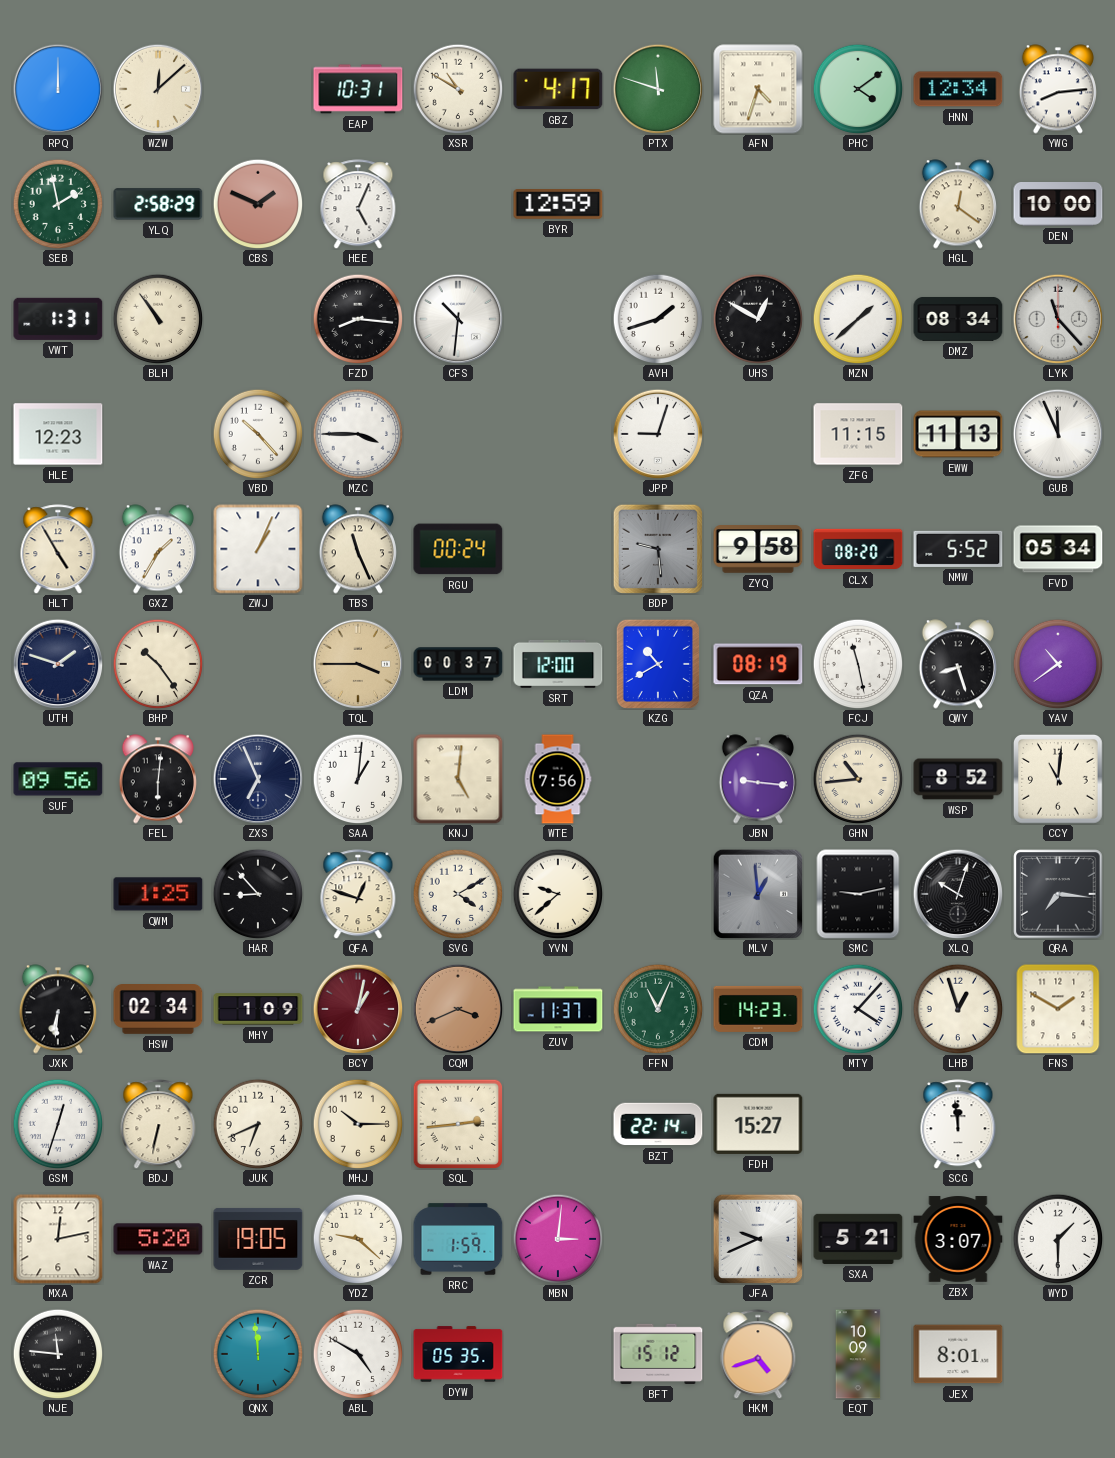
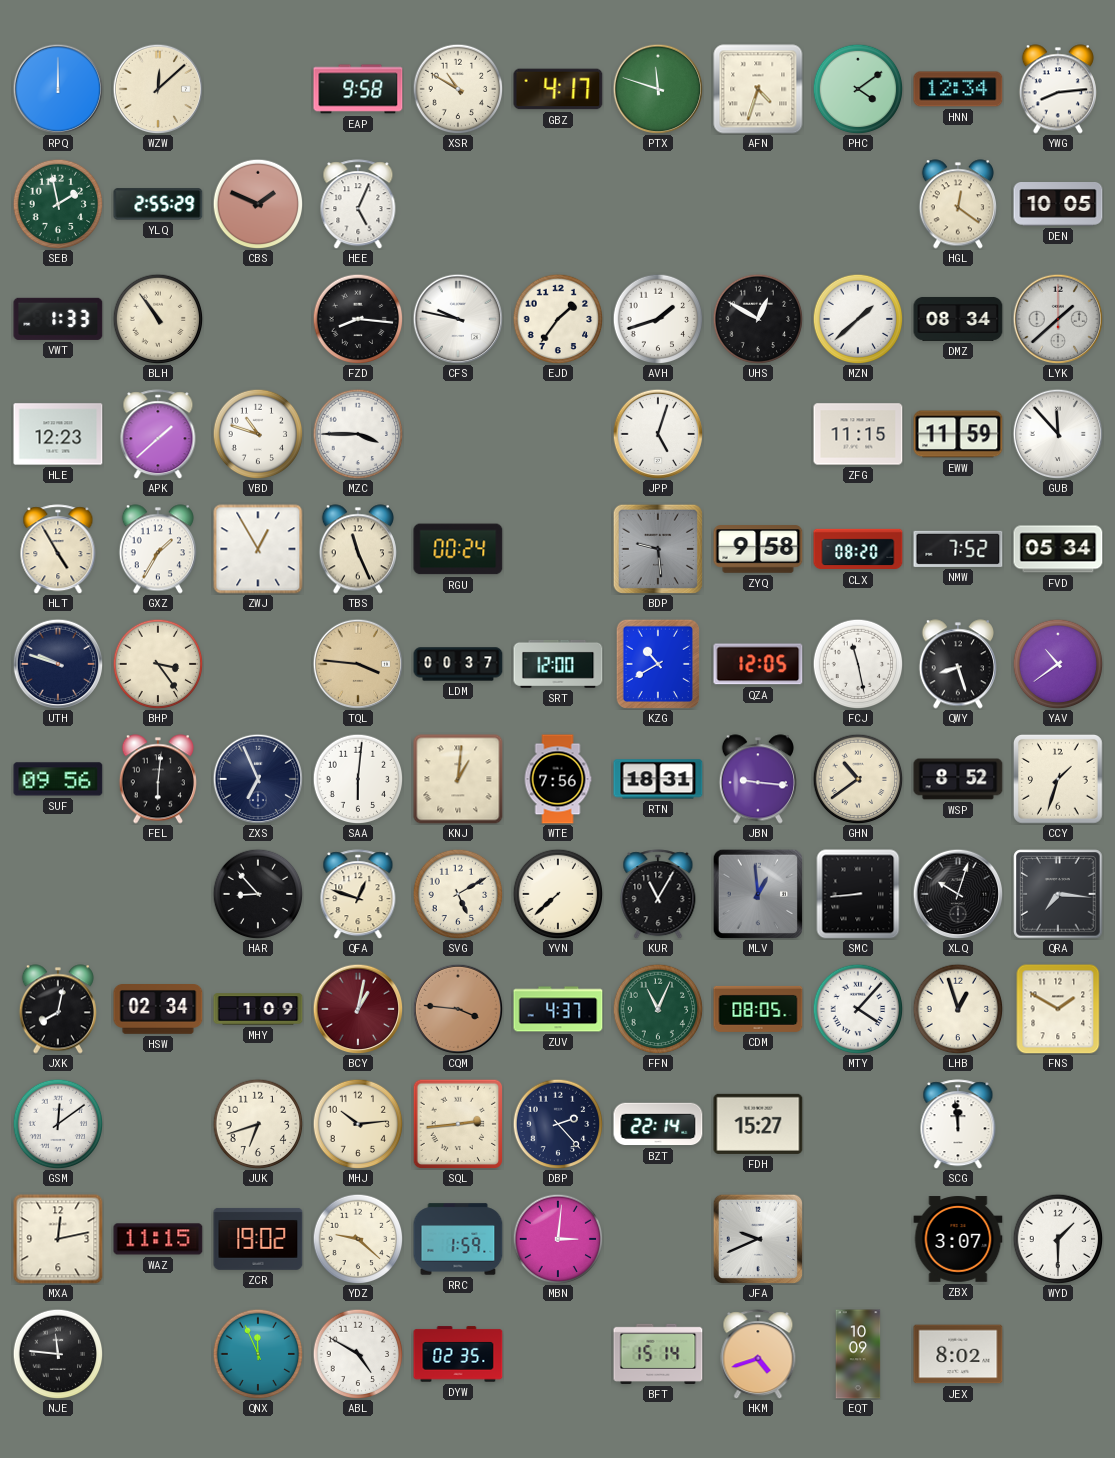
EAP: 10:31 -> 9:58 (358, 89)
YLQ: 2:58 -> 2:55 (158, 204)
BYR: 12:59 -> none (558, 205)
DEN: 10:00 -> 10:05 (1058, 205)
VWT: 1:31 -> 1:33 (58, 319)
CFS: 10:31 -> 9:47 (458, 319)
EJD: none -> 1:36 (558, 319)
LYK: 11:23 -> 1:38 (1058, 319)
APK: none -> 1:38 (158, 434)
VBD: 10:23 -> 10:48 (258, 434)
JPP: 9:03 -> 5:03 (658, 434)
EWW: 11:13 -> 11:59 (958, 434)
GUB: 11:56 -> 11:53 (1058, 434)
ZWJ: 1:04 -> 12:55 (258, 549)
NMW: 5:52 -> 7:52 (958, 549)
UTH: 1:48 -> 9:48 (58, 664)
BHP: 10:24 -> 3:24 (158, 664)
TQL: 3:45 -> 3:46 (358, 664)
QZA: 08:19 -> 12:05 (758, 664)
SAA: 1:01 -> 6:01 (358, 779)
KNJ: 5:01 -> 1:01 (458, 779)
RTN: none -> 18:31 (658, 779)
GHN: 10:44 -> 10:39 (858, 779)
CCY: 11:01 -> 1:33 (1058, 779)
QWM: 1:25 -> none (158, 894)
SVG: 4:10 -> 5:10 (458, 894)
YVN: 9:38 -> 7:38 (558, 894)
KUR: none -> 11:05 (658, 894)
SMC: 9:13 -> 8:44 (858, 894)
JXK: 6:31 -> 8:02 (58, 1009)
CQM: 3:41 -> 3:46 (458, 1009)
ZUV: 11:37 -> 4:37 (558, 1009)
CDM: 14:23 -> 08:05 (758, 1009)
GSM: 12:33 -> 12:09 (58, 1124)
BDJ: 6:32 -> none (158, 1124)
JUK: 6:41 -> 6:42 (258, 1124)
MHJ: 10:15 -> 10:14 (358, 1124)
DBP: none -> 2:23 (558, 1124)
WAZ: 5:20 -> 11:15 (158, 1239)
ZCR: 19:05 -> 19:02 (258, 1239)
SXA: 5:21 -> none (858, 1239)
QNX: 11:59 -> 11:56 (258, 1354)
DYW: 05:35 -> 02:35 (458, 1354)
BFT: 15:12 -> 15:14 (658, 1354)
JEX: 8:01 -> 8:02 (958, 1354)
